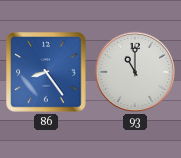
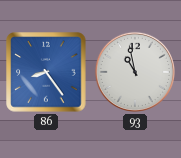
93: 11:00 -> 10:58 (135, 72)
